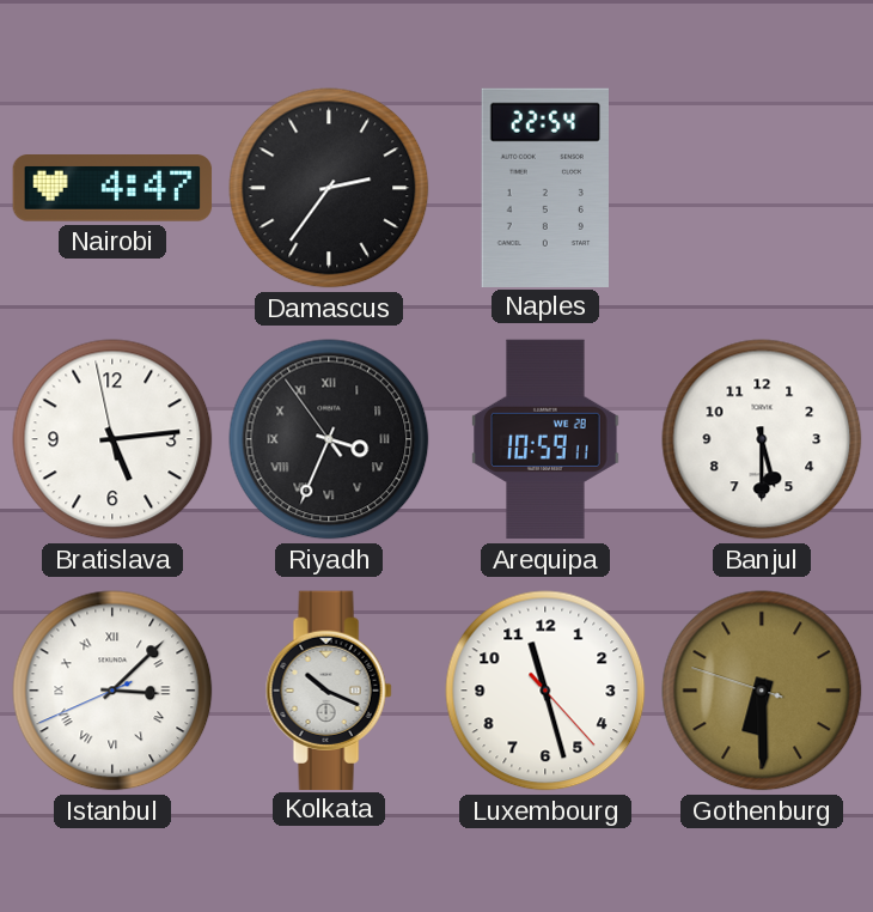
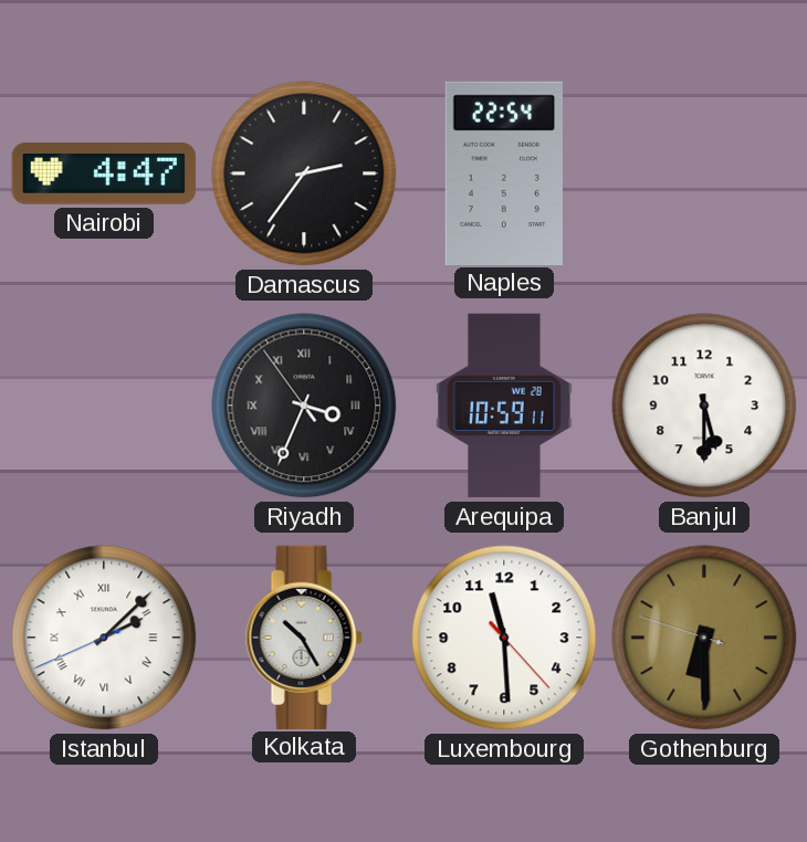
Bratislava: 5:13 -> none (112, 439)
Istanbul: 3:07 -> 2:07 (104, 638)
Kolkata: 10:19 -> 10:25 (304, 636)
Luxembourg: 11:27 -> 11:29 (504, 638)
